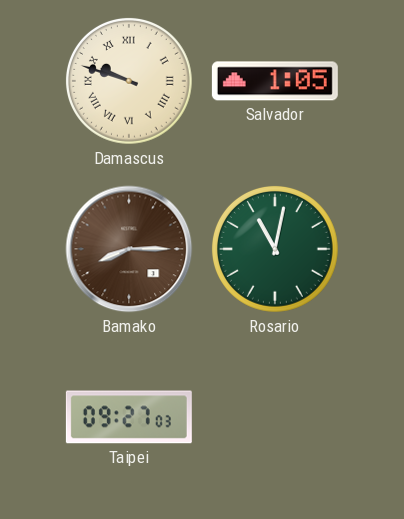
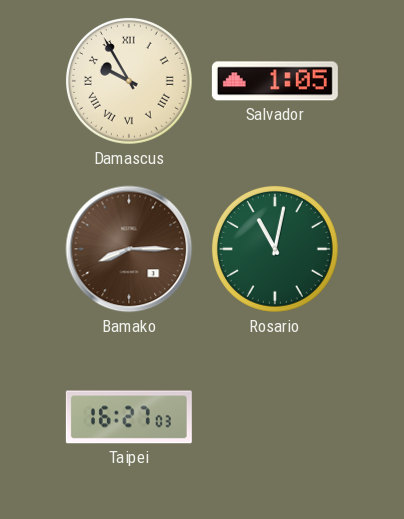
Damascus: 9:48 -> 9:55 (129, 81)
Taipei: 09:27 -> 16:27 (129, 417)
